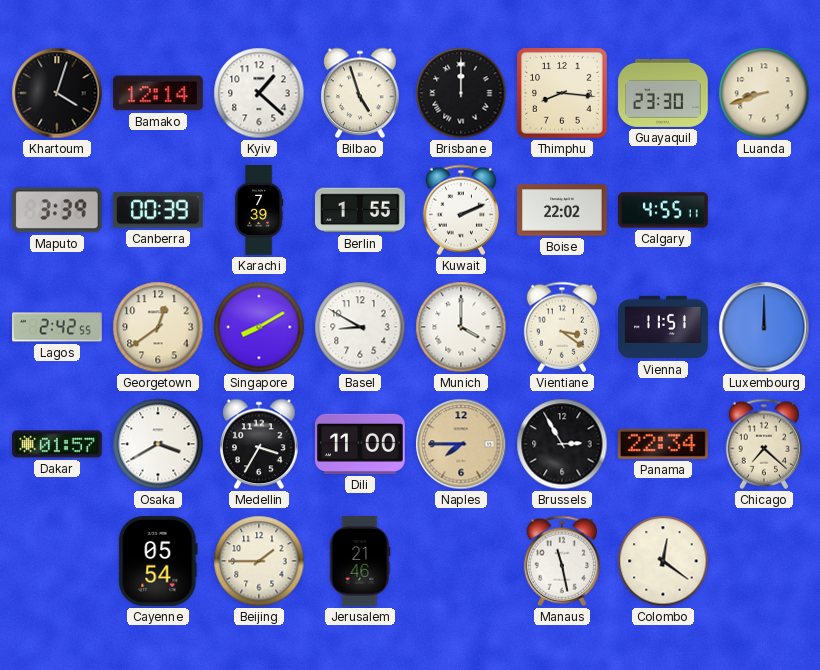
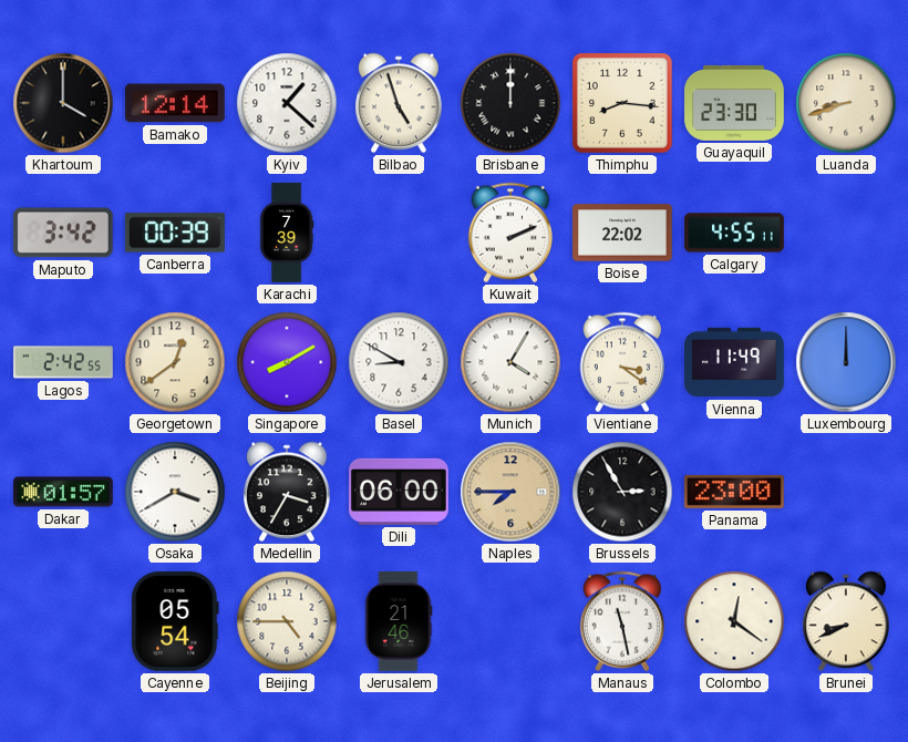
Khartoum: 4:03 -> 4:00 (63, 103)
Maputo: 3:39 -> 3:42 (63, 233)
Berlin: 1:55 -> none (360, 210)
Munich: 4:00 -> 4:05 (510, 362)
Vienna: 11:51 -> 11:49 (734, 362)
Dili: 11:00 -> 06:00 (400, 492)
Panama: 22:34 -> 23:00 (734, 492)
Chicago: 7:22 -> none (763, 444)
Beijing: 1:45 -> 4:45 (287, 621)
Brunei: none -> 8:41 (846, 621)
